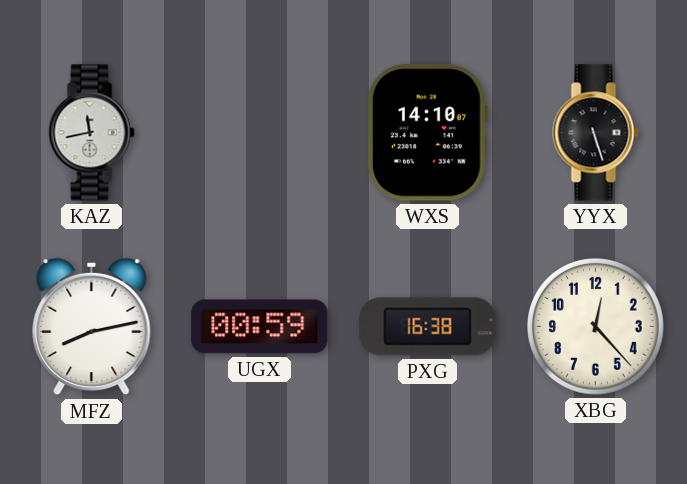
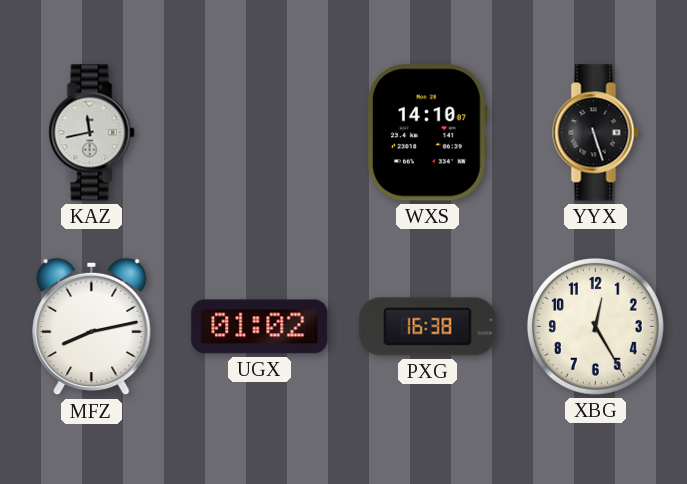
UGX: 00:59 -> 01:02 (260, 327)
XBG: 12:23 -> 12:25 (595, 326)
